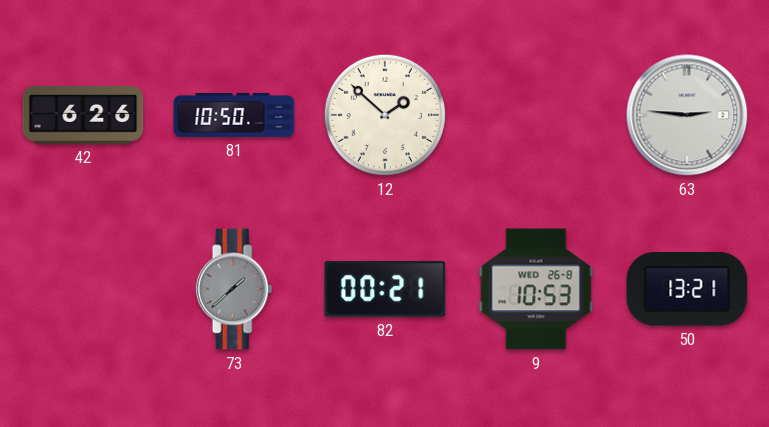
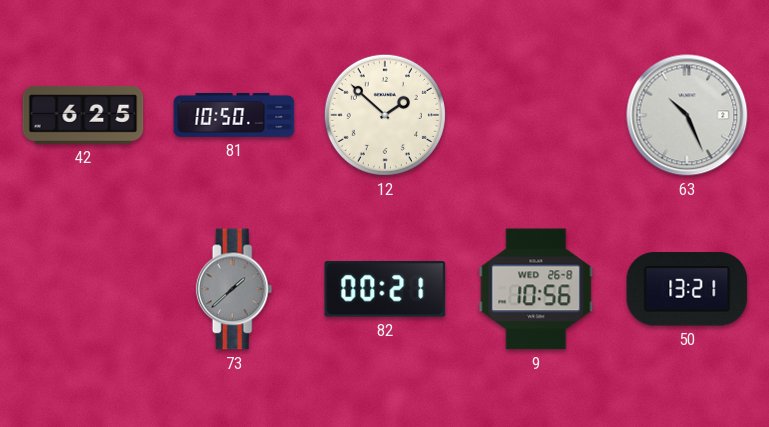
42: 6:26 -> 6:25 (83, 115)
63: 2:46 -> 10:26 (687, 115)
9: 10:53 -> 10:56 (536, 289)
